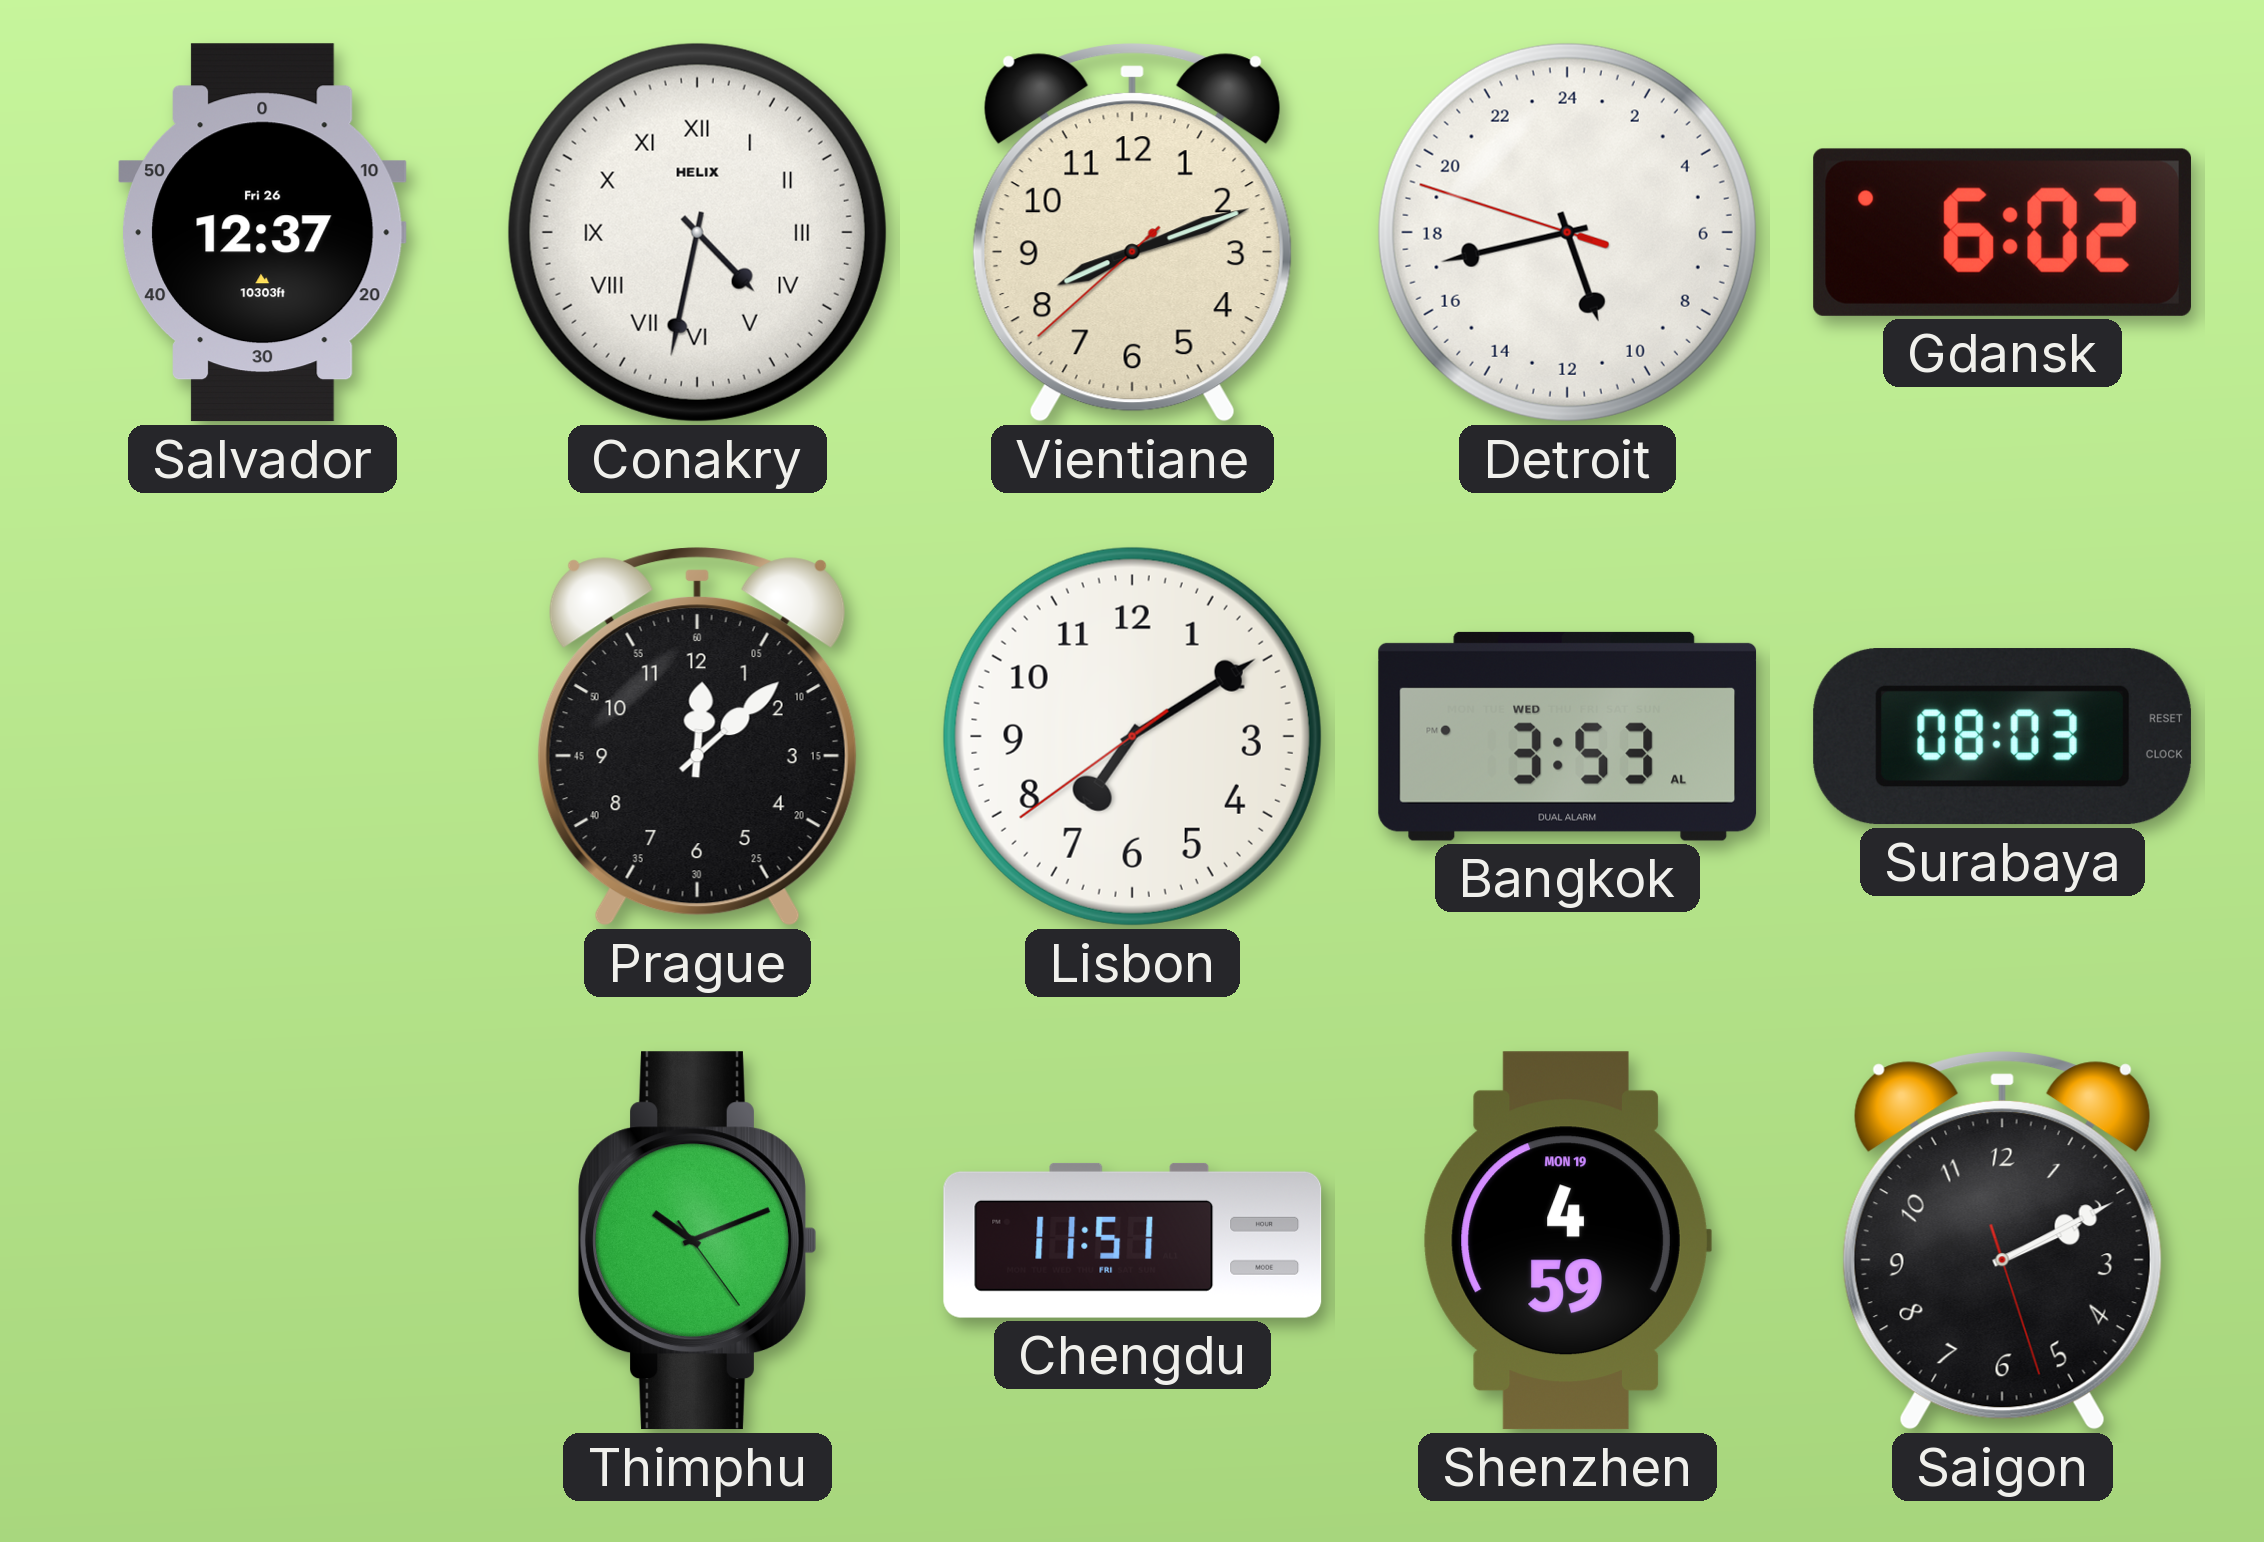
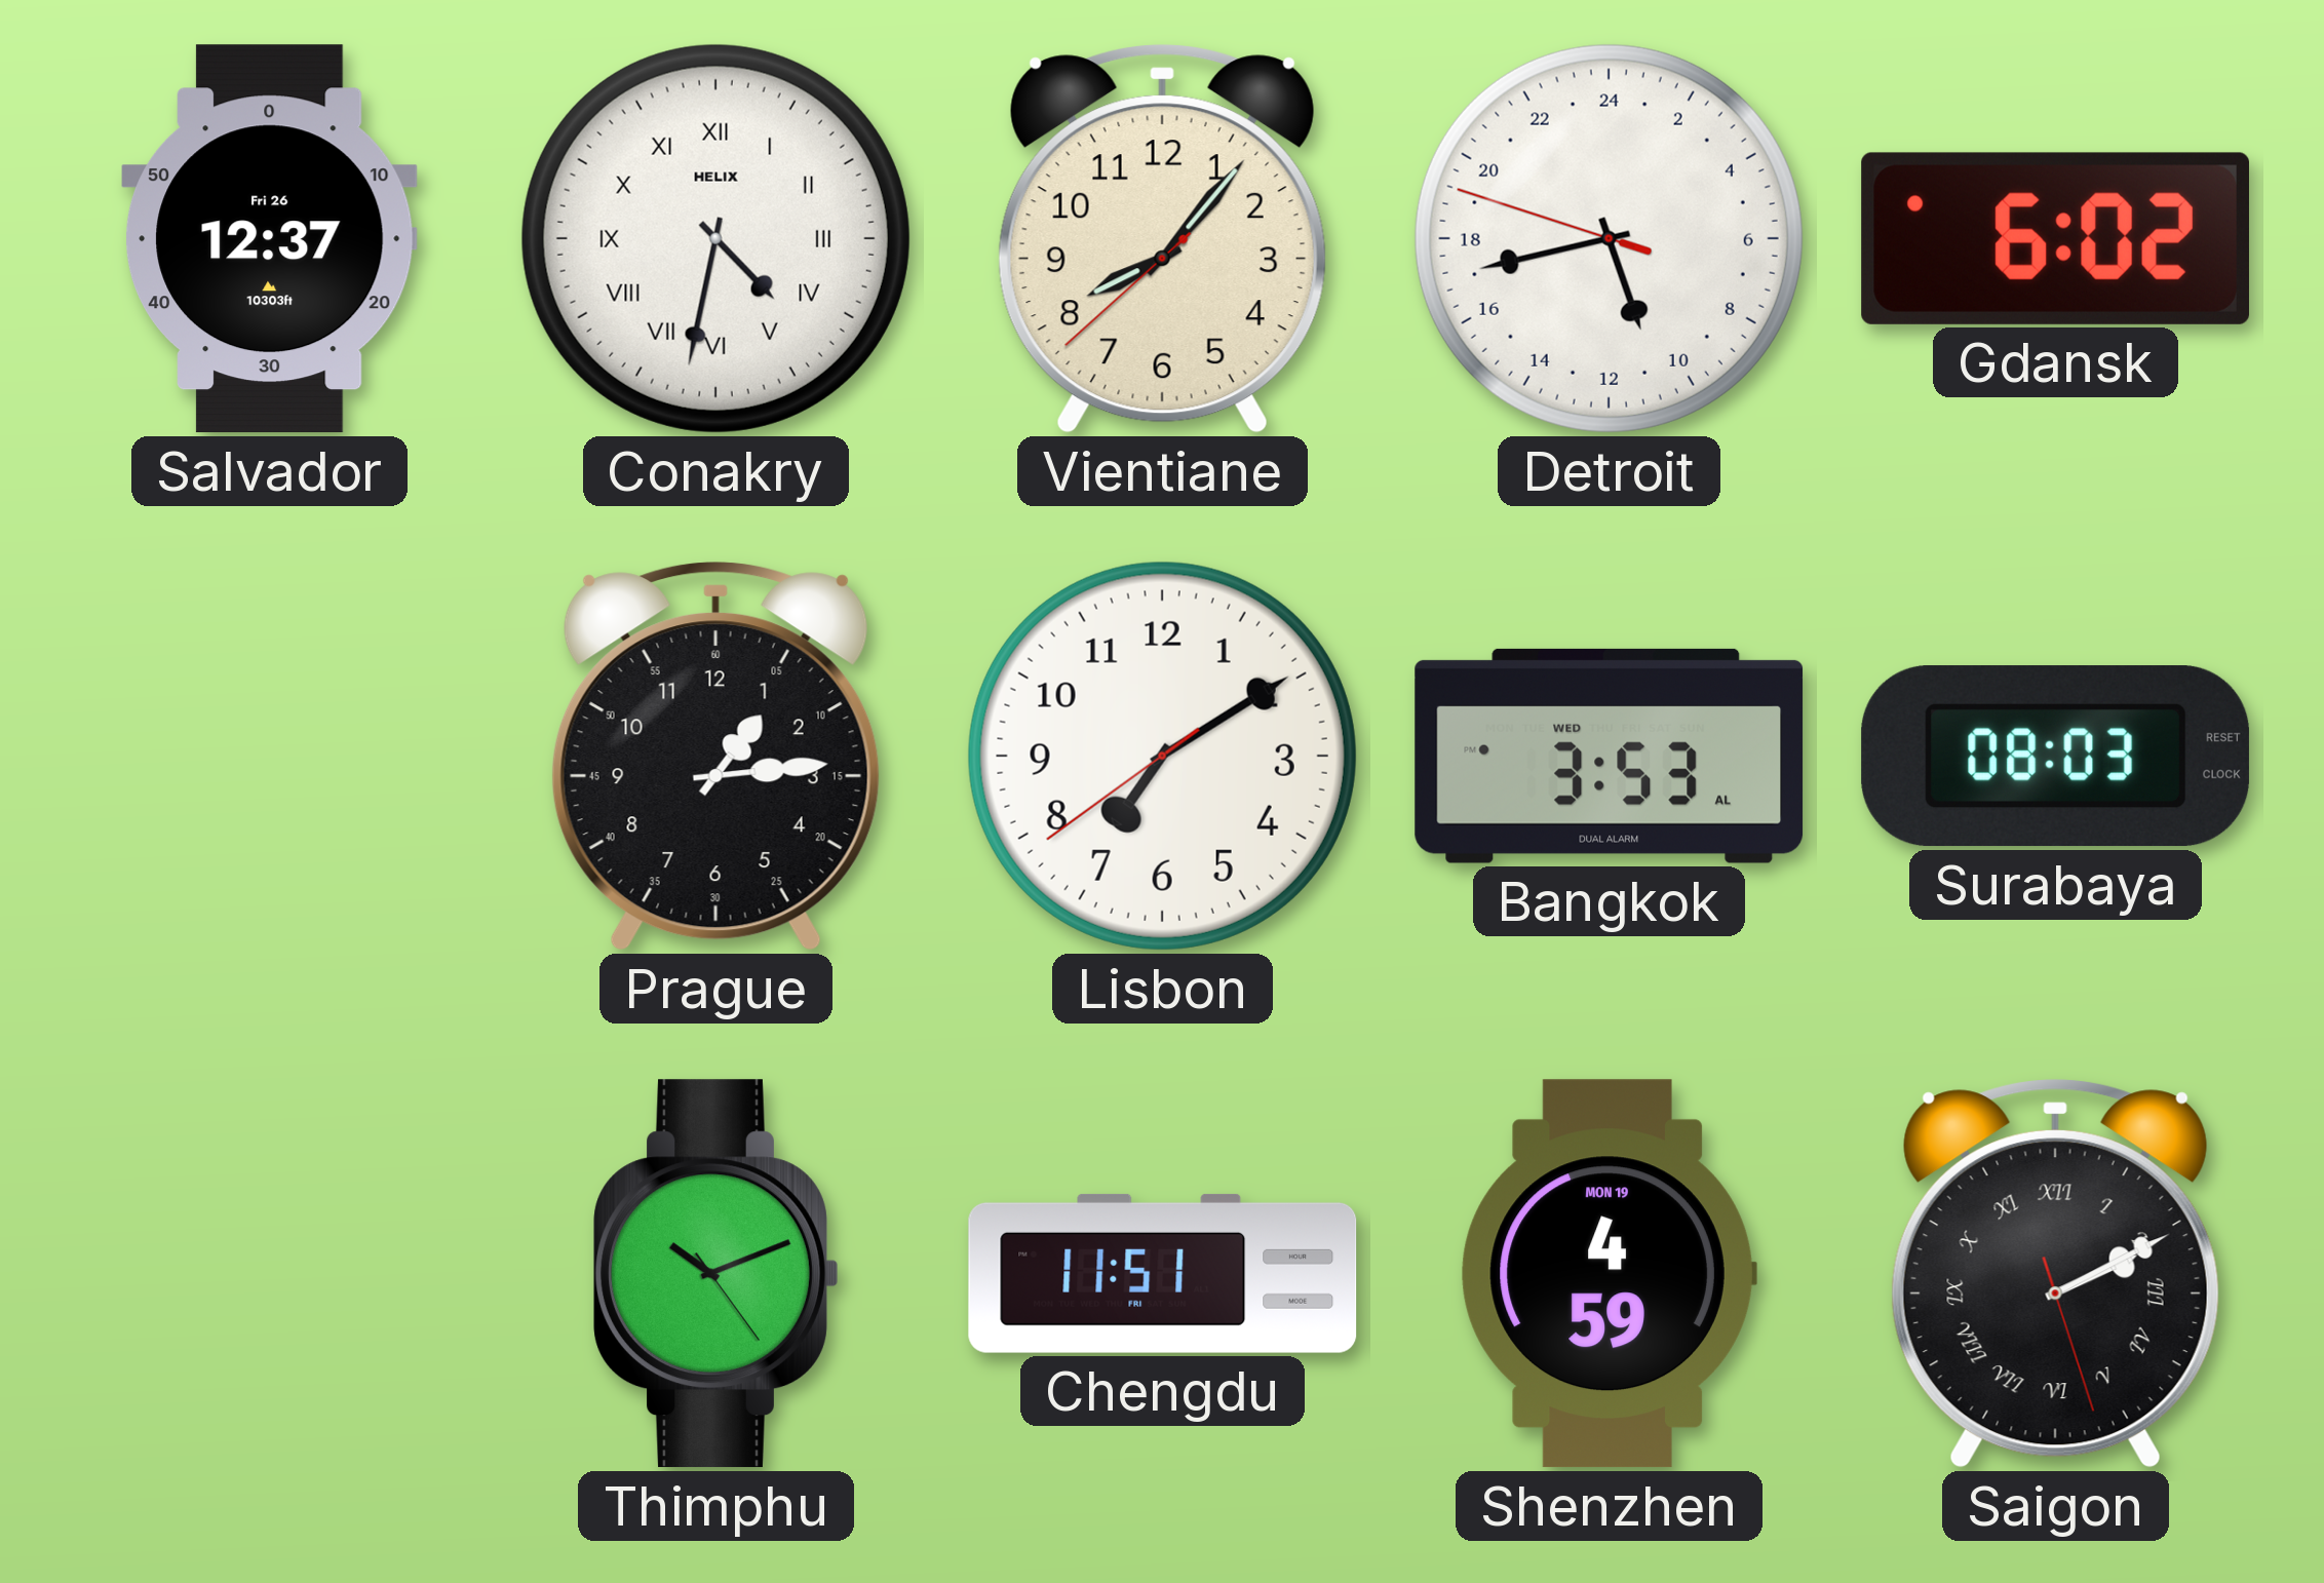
Vientiane: 8:11 -> 8:06 (1162, 239)
Prague: 12:08 -> 1:14 (715, 757)
Saigon numerals: Arabic -> Roman (2055, 1274)
